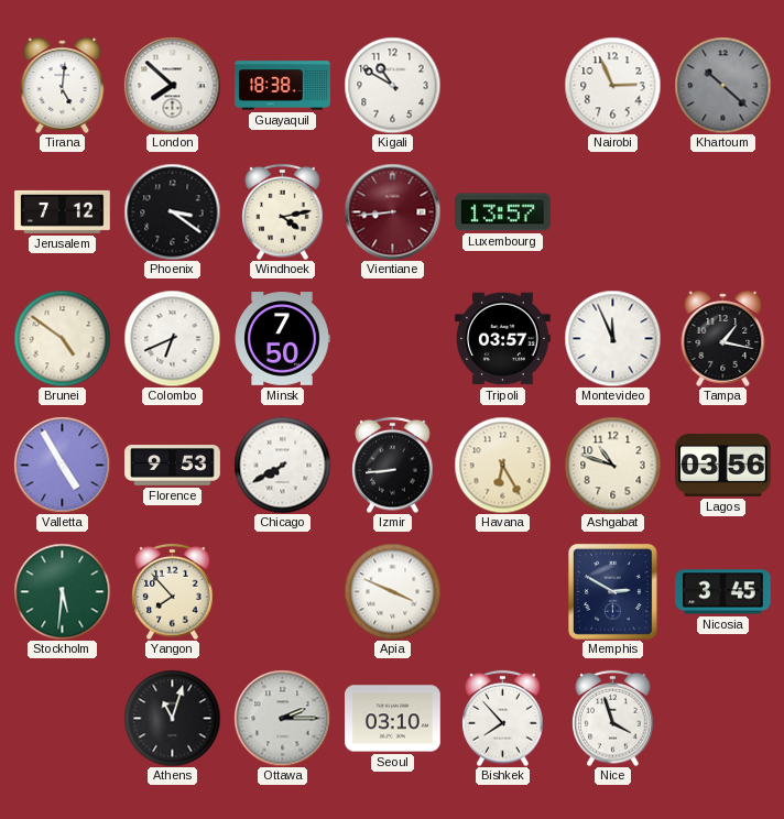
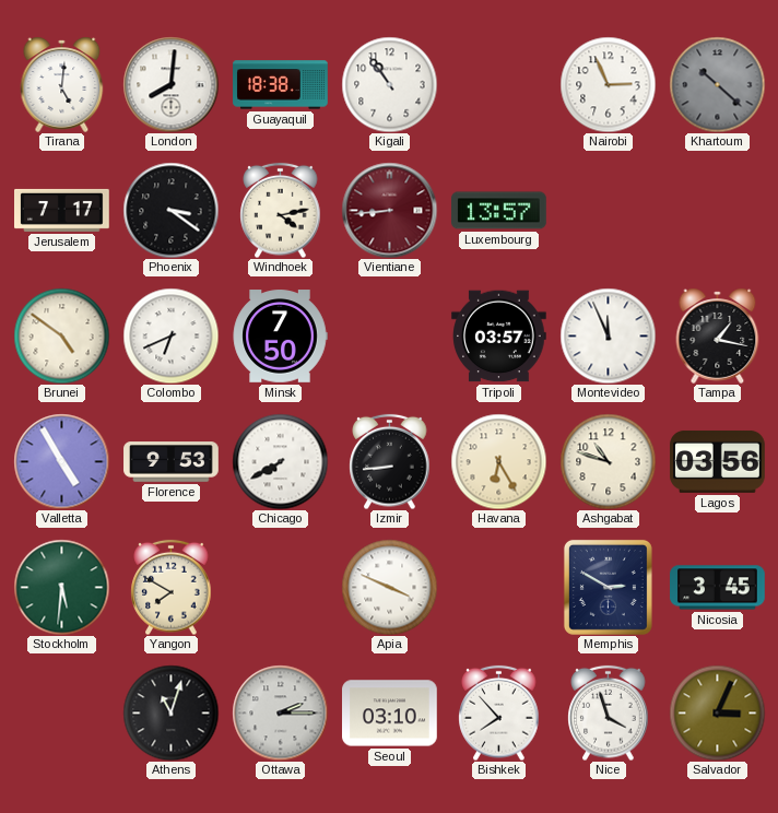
London: 7:52 -> 8:01 (170, 84)
Kigali: 10:50 -> 10:54 (389, 84)
Jerusalem: 7:12 -> 7:17 (62, 210)
Yangon: 7:53 -> 7:50 (172, 587)
Salvador: none -> 3:04 (717, 712)
